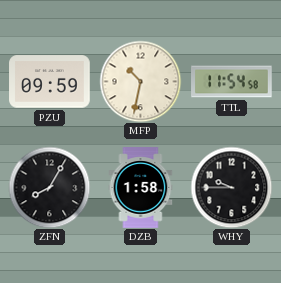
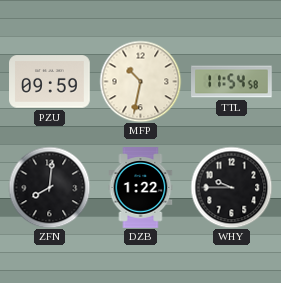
ZFN: 8:05 -> 8:01 (49, 187)
DZB: 1:58 -> 1:22 (141, 188)
